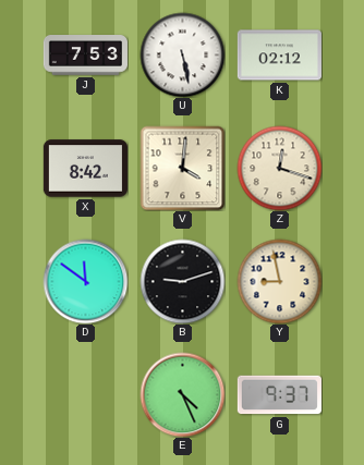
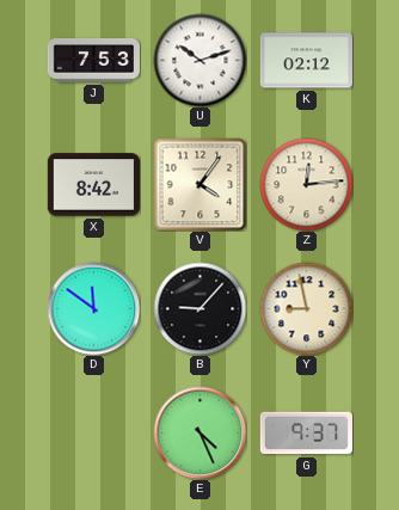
U: 5:28 -> 10:12 (199, 60)
V: 4:01 -> 4:06 (199, 184)
Z: 12:18 -> 12:14 (306, 184)
B: 9:12 -> 9:07 (199, 308)
